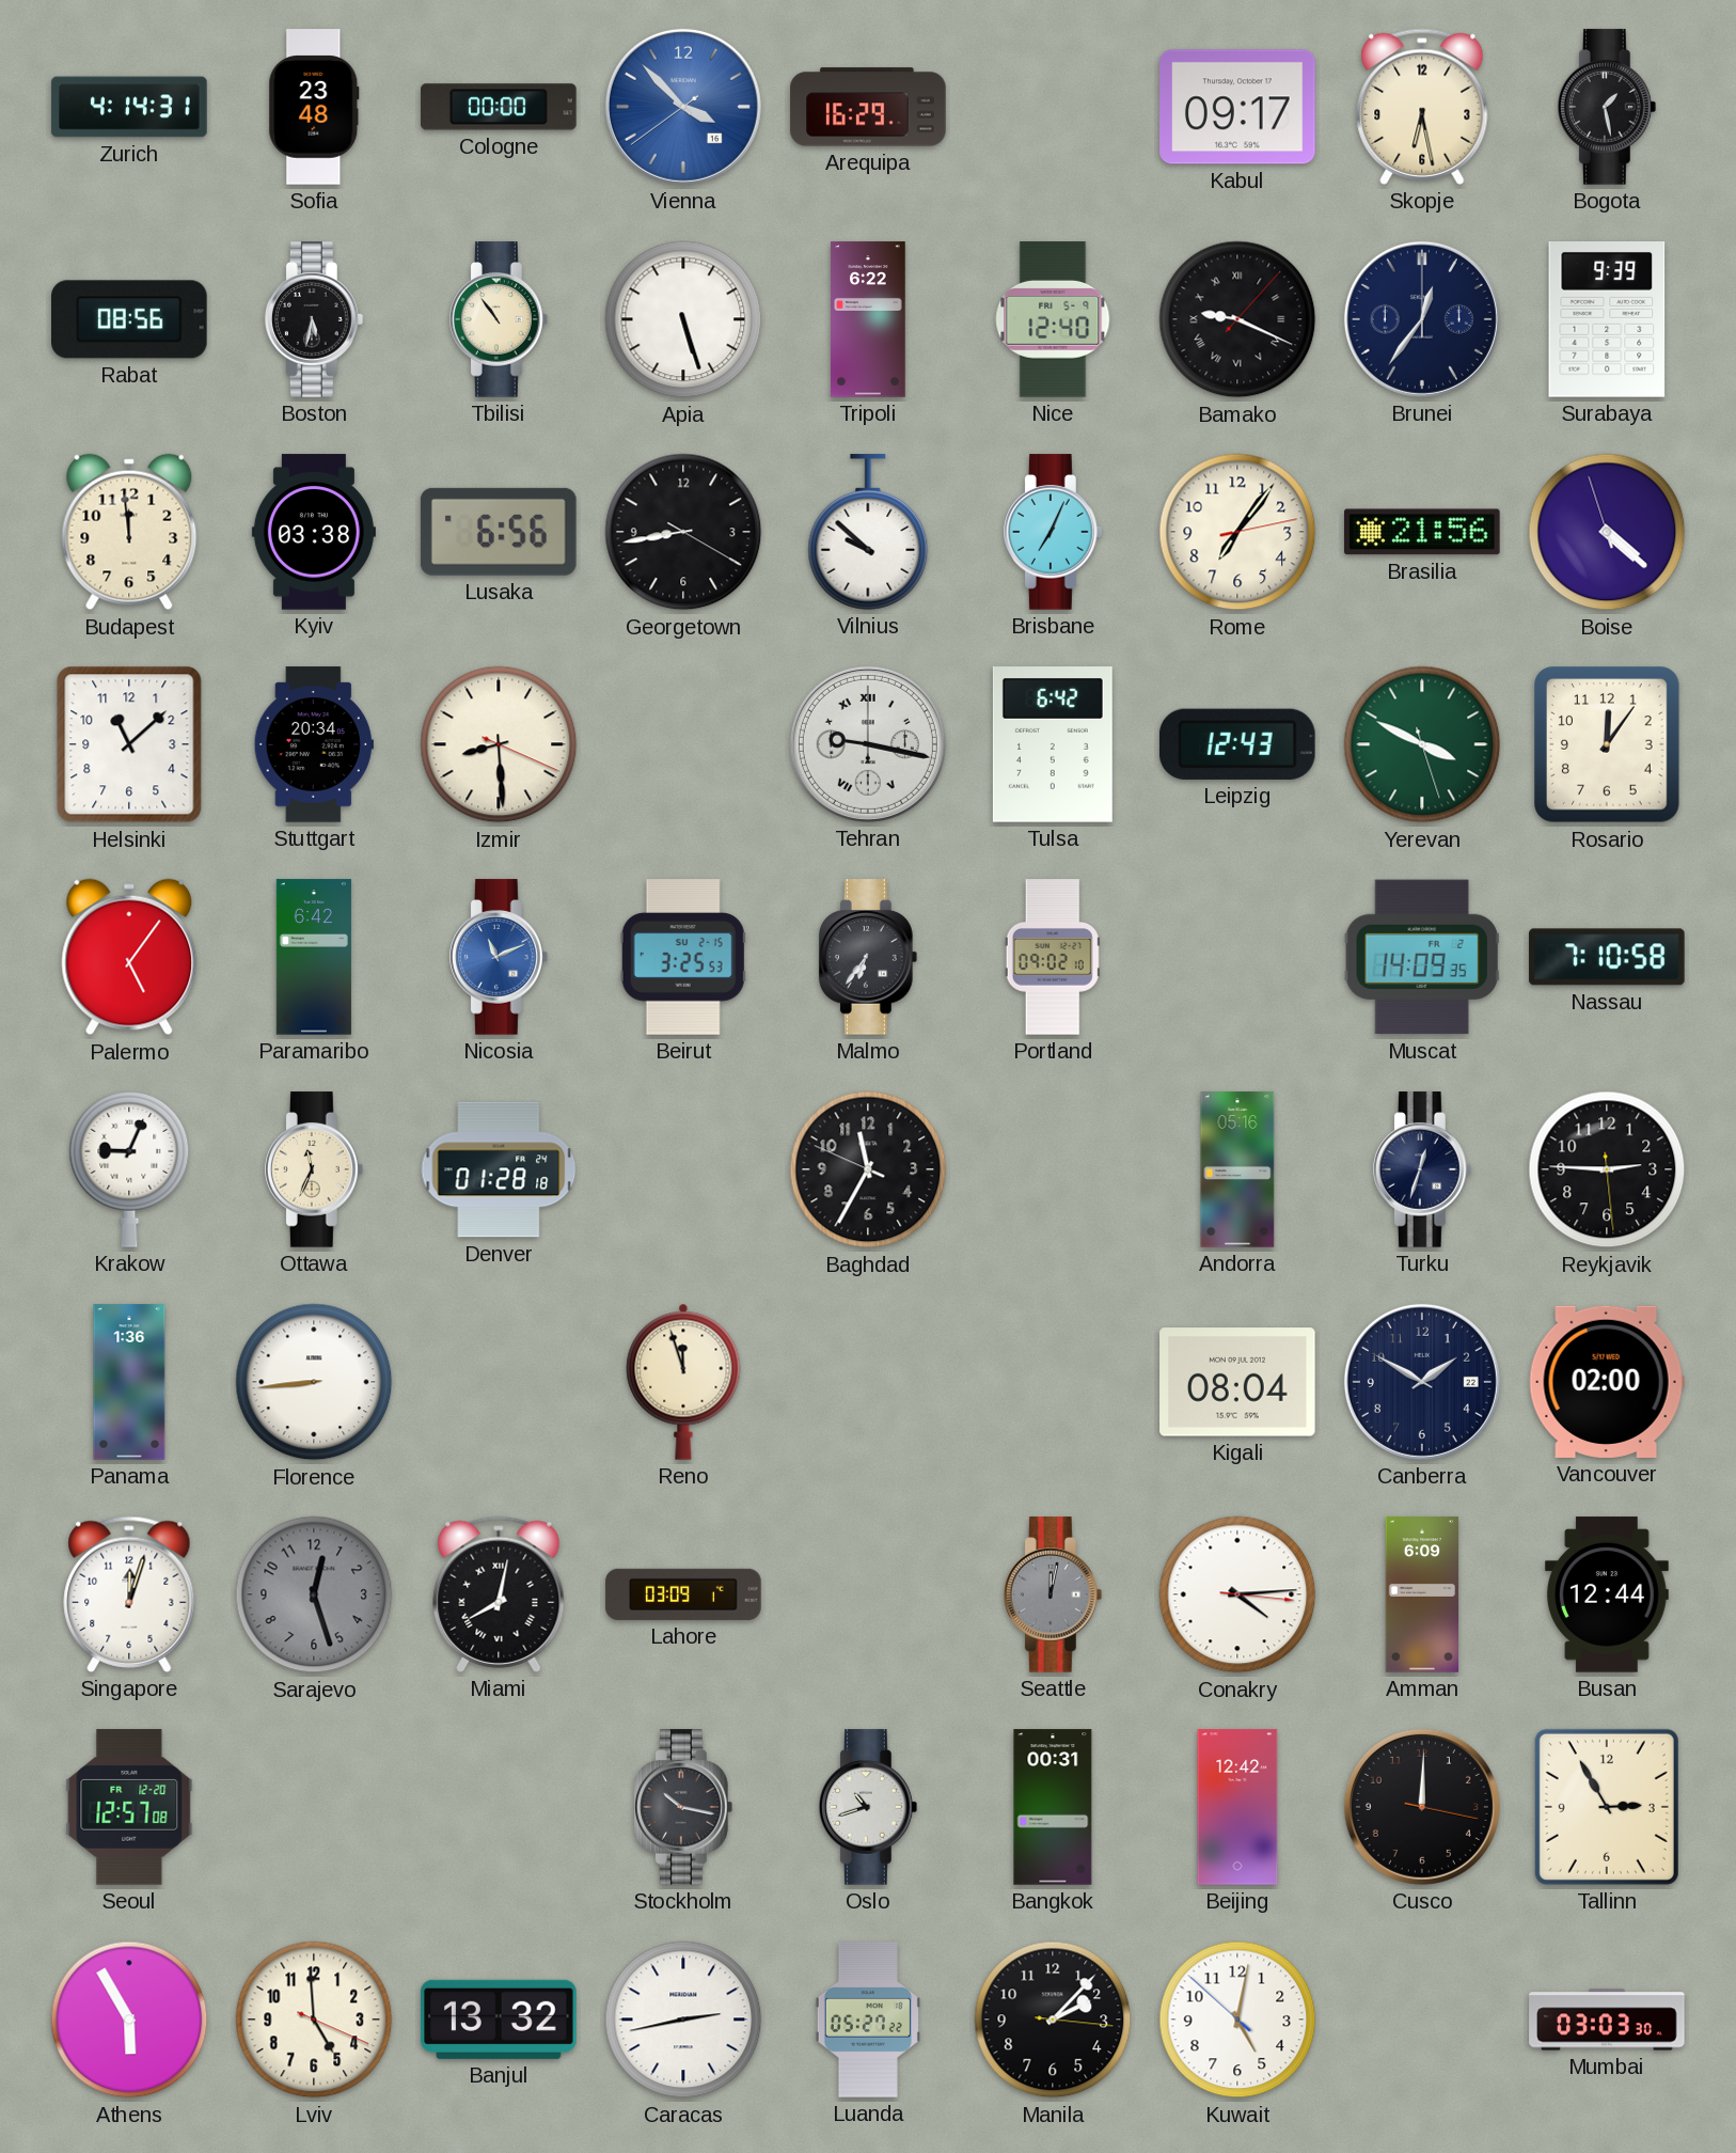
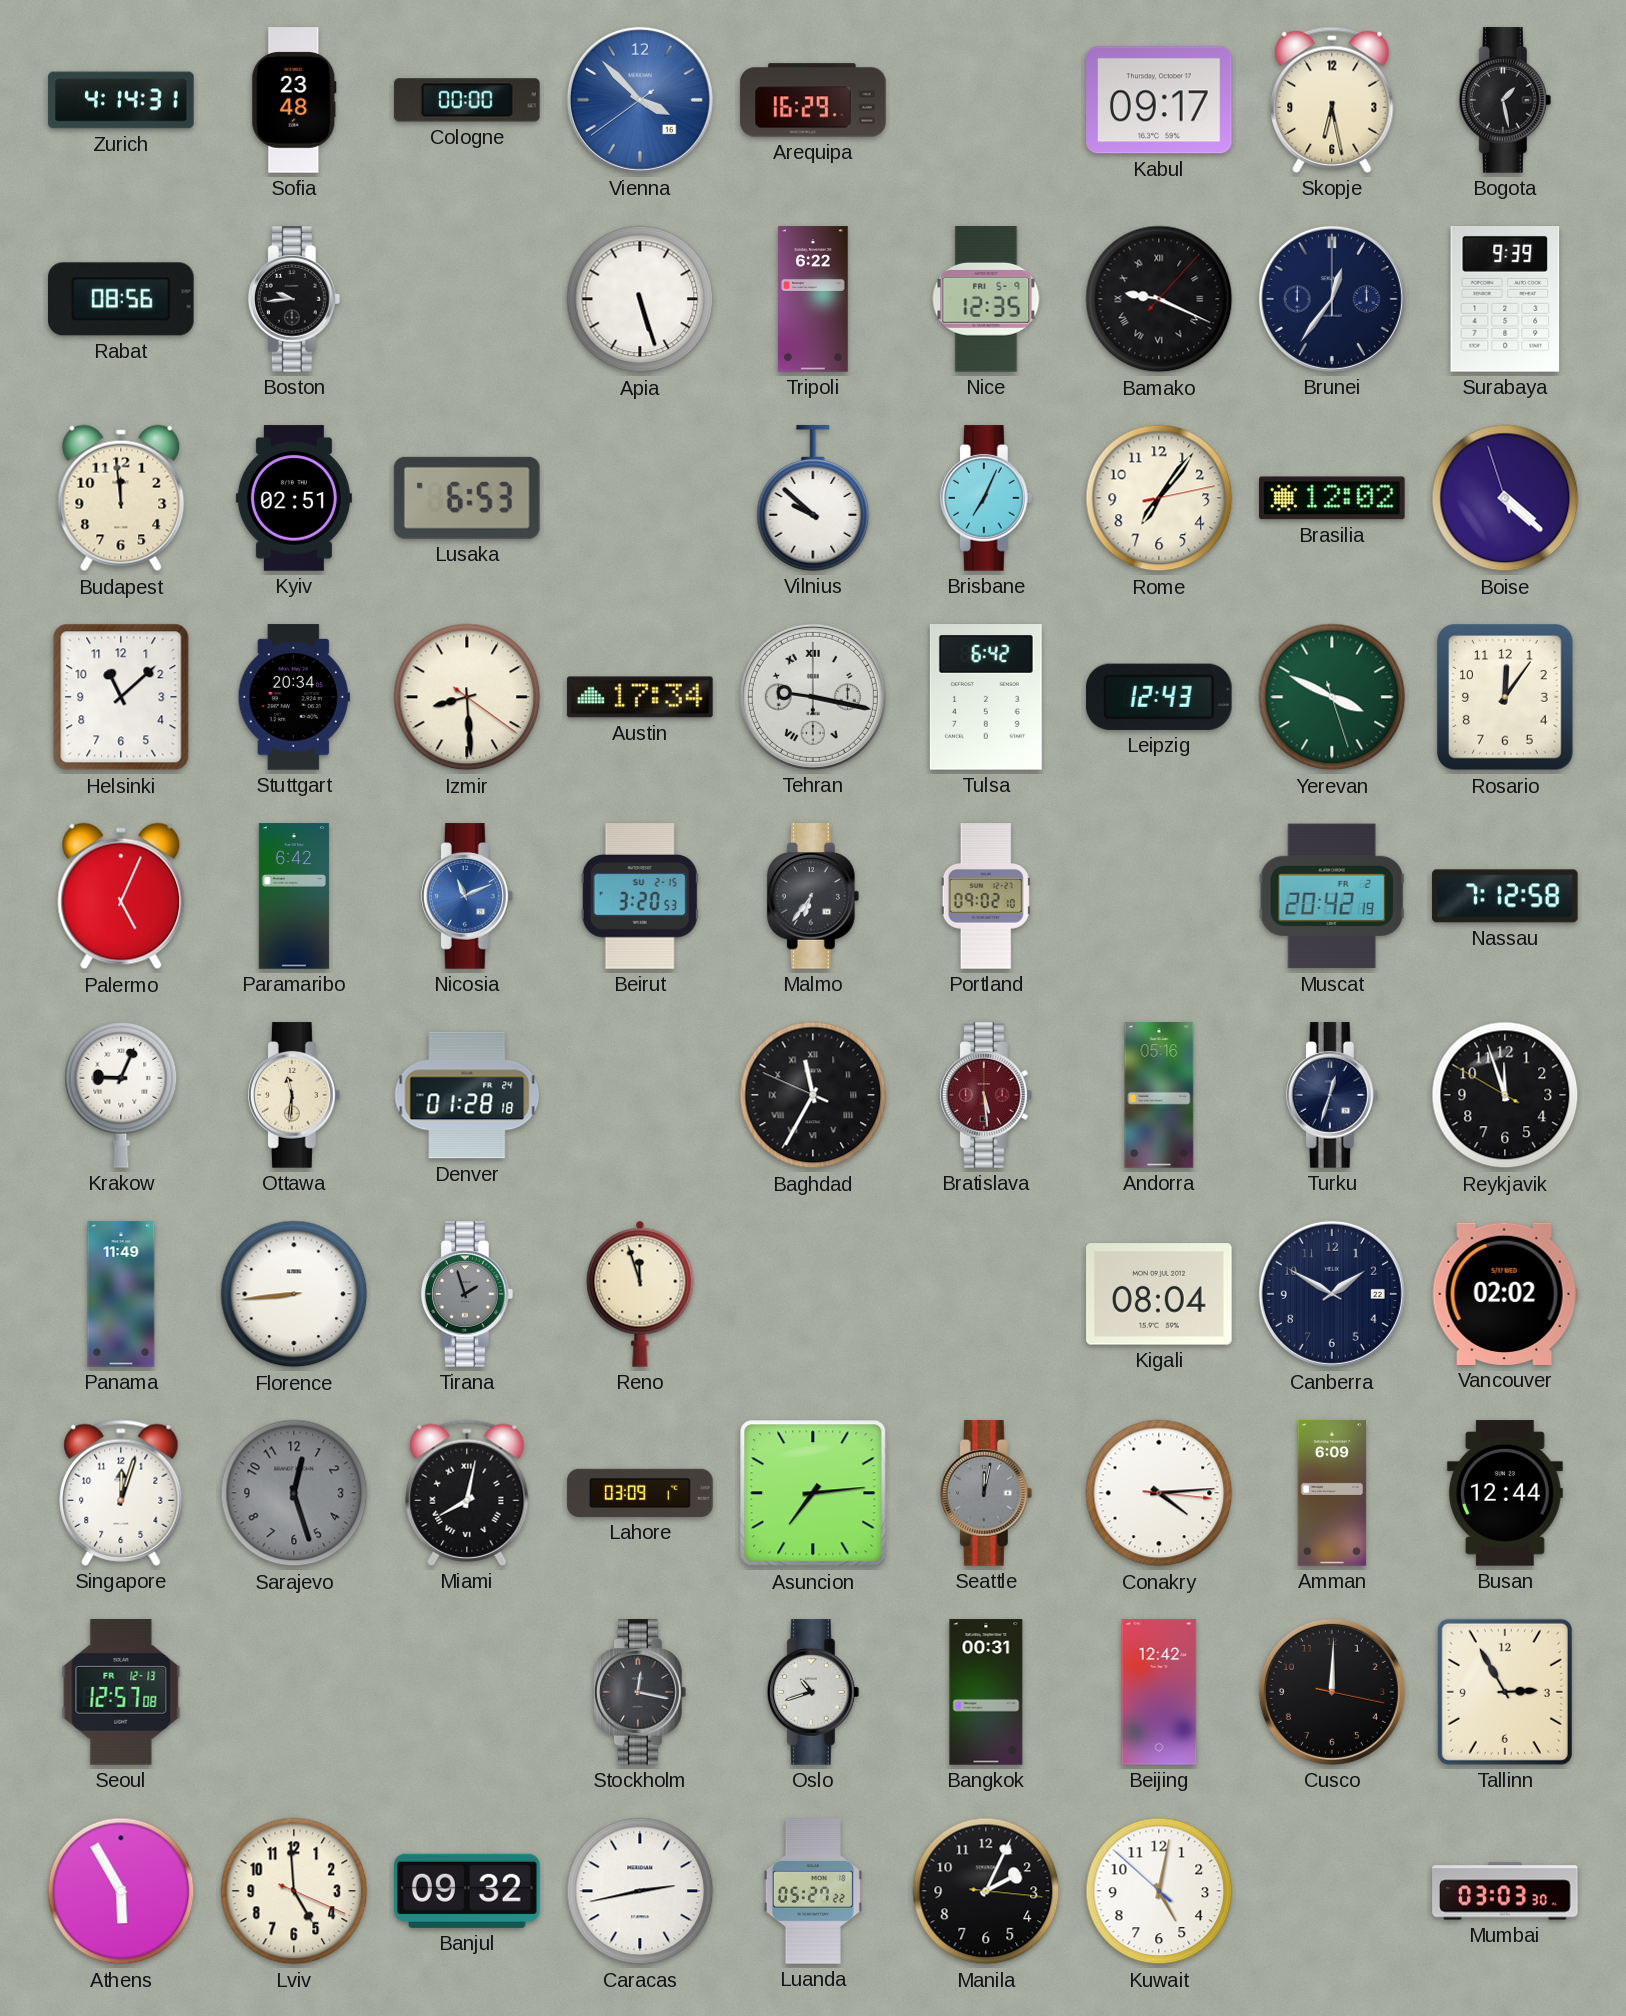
Boston: 5:32 -> 9:44 (294, 299)
Tbilisi: 10:54 -> none (499, 319)
Nice: 12:40 -> 12:35 (986, 299)
Kyiv: 03:38 -> 02:51 (294, 498)
Lusaka: 6:56 -> 6:53 (467, 498)
Georgetown: 8:43 -> none (683, 532)
Brasilia: 21:56 -> 12:02 (1333, 498)
Izmir: 8:29:19 -> 8:29:21 (467, 697)
Austin: none -> 17:34 (640, 697)
Palermo: 5:06 -> 5:04 (121, 896)
Beirut: 3:25 -> 3:20 (640, 896)
Muscat: 14:09 -> 20:42 (1332, 896)
Nassau: 7:10 -> 7:12 (1505, 896)
Ottawa: 11:34 -> 11:31 (294, 1095)
Baghdad numerals: Arabic -> Roman (813, 1095)
Bratislava: none -> 5:29 (986, 1095)
Reykjavik: 2:45 -> 11:56 (1505, 1095)
Panama: 1:36 -> 11:49 (121, 1294)
Tirana: none -> 1:57 (467, 1294)
Vancouver: 02:00 -> 02:02 (1505, 1294)
Asuncion: none -> 7:14 (813, 1493)
Seoul date: FR 12-20 -> FR 12-13 (121, 1692)
Stockholm: 10:17 -> 12:17 (640, 1692)
Banjul: 13:32 -> 09:32 (468, 1891)
Manila: 2:07 -> 2:04 (986, 1891)
